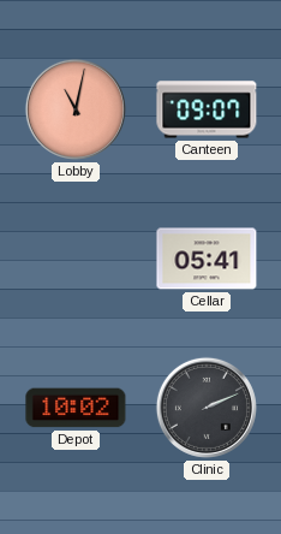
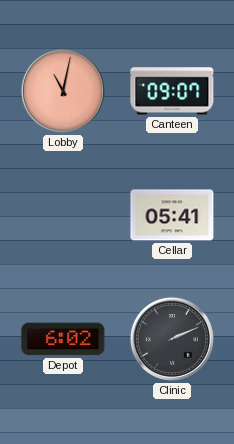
Depot: 10:02 -> 6:02 (63, 339)
